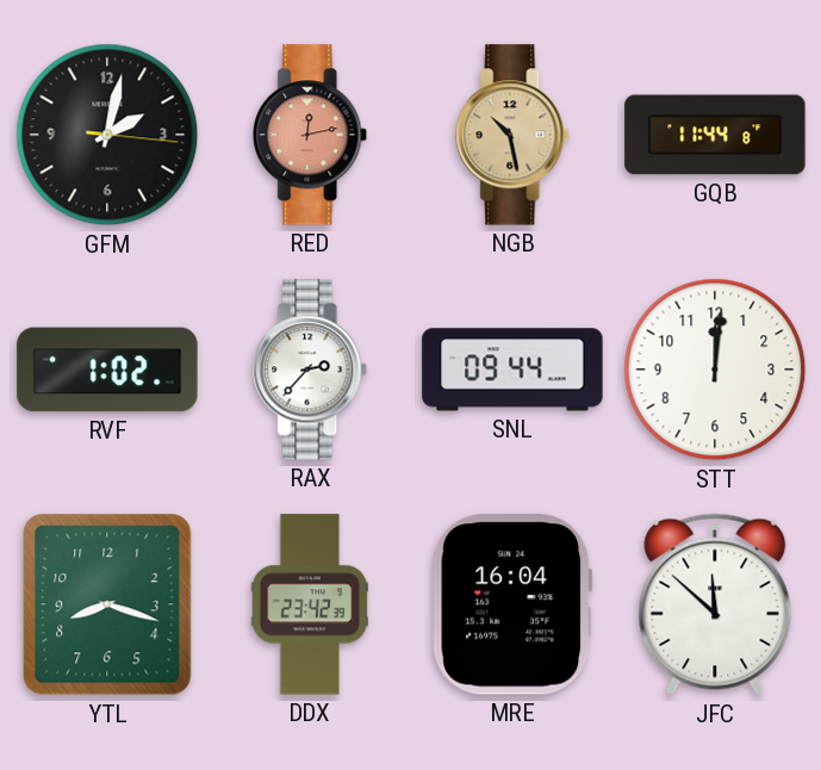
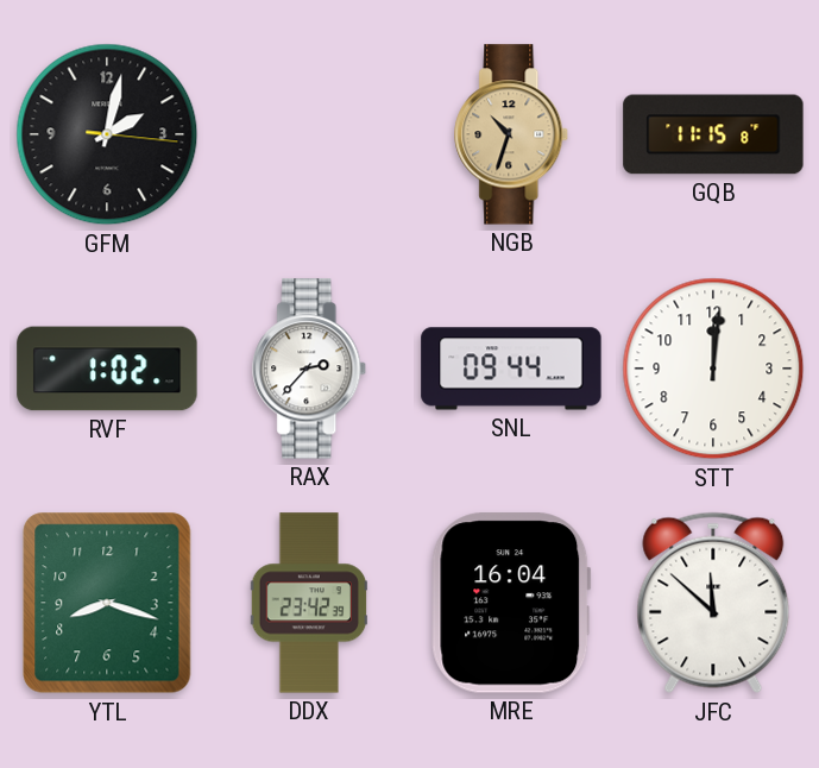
RED: 12:13 -> none (311, 135)
NGB: 10:28 -> 10:33 (512, 134)
GQB: 11:44 -> 11:15 (713, 134)
